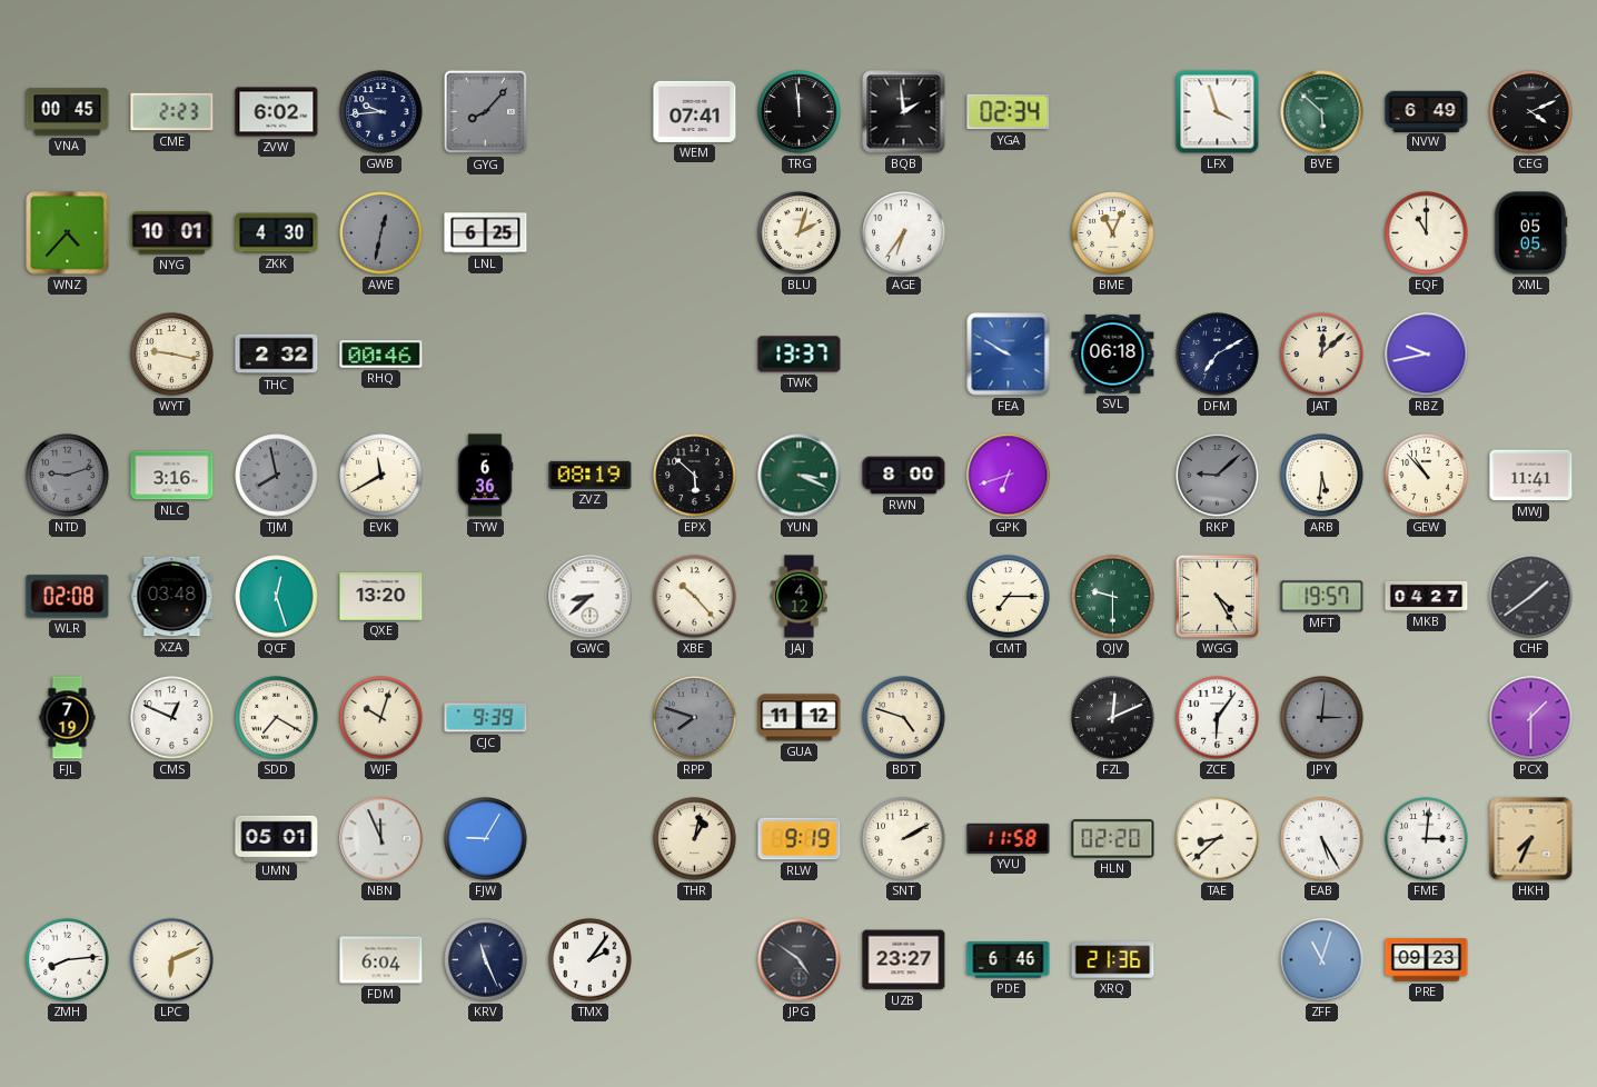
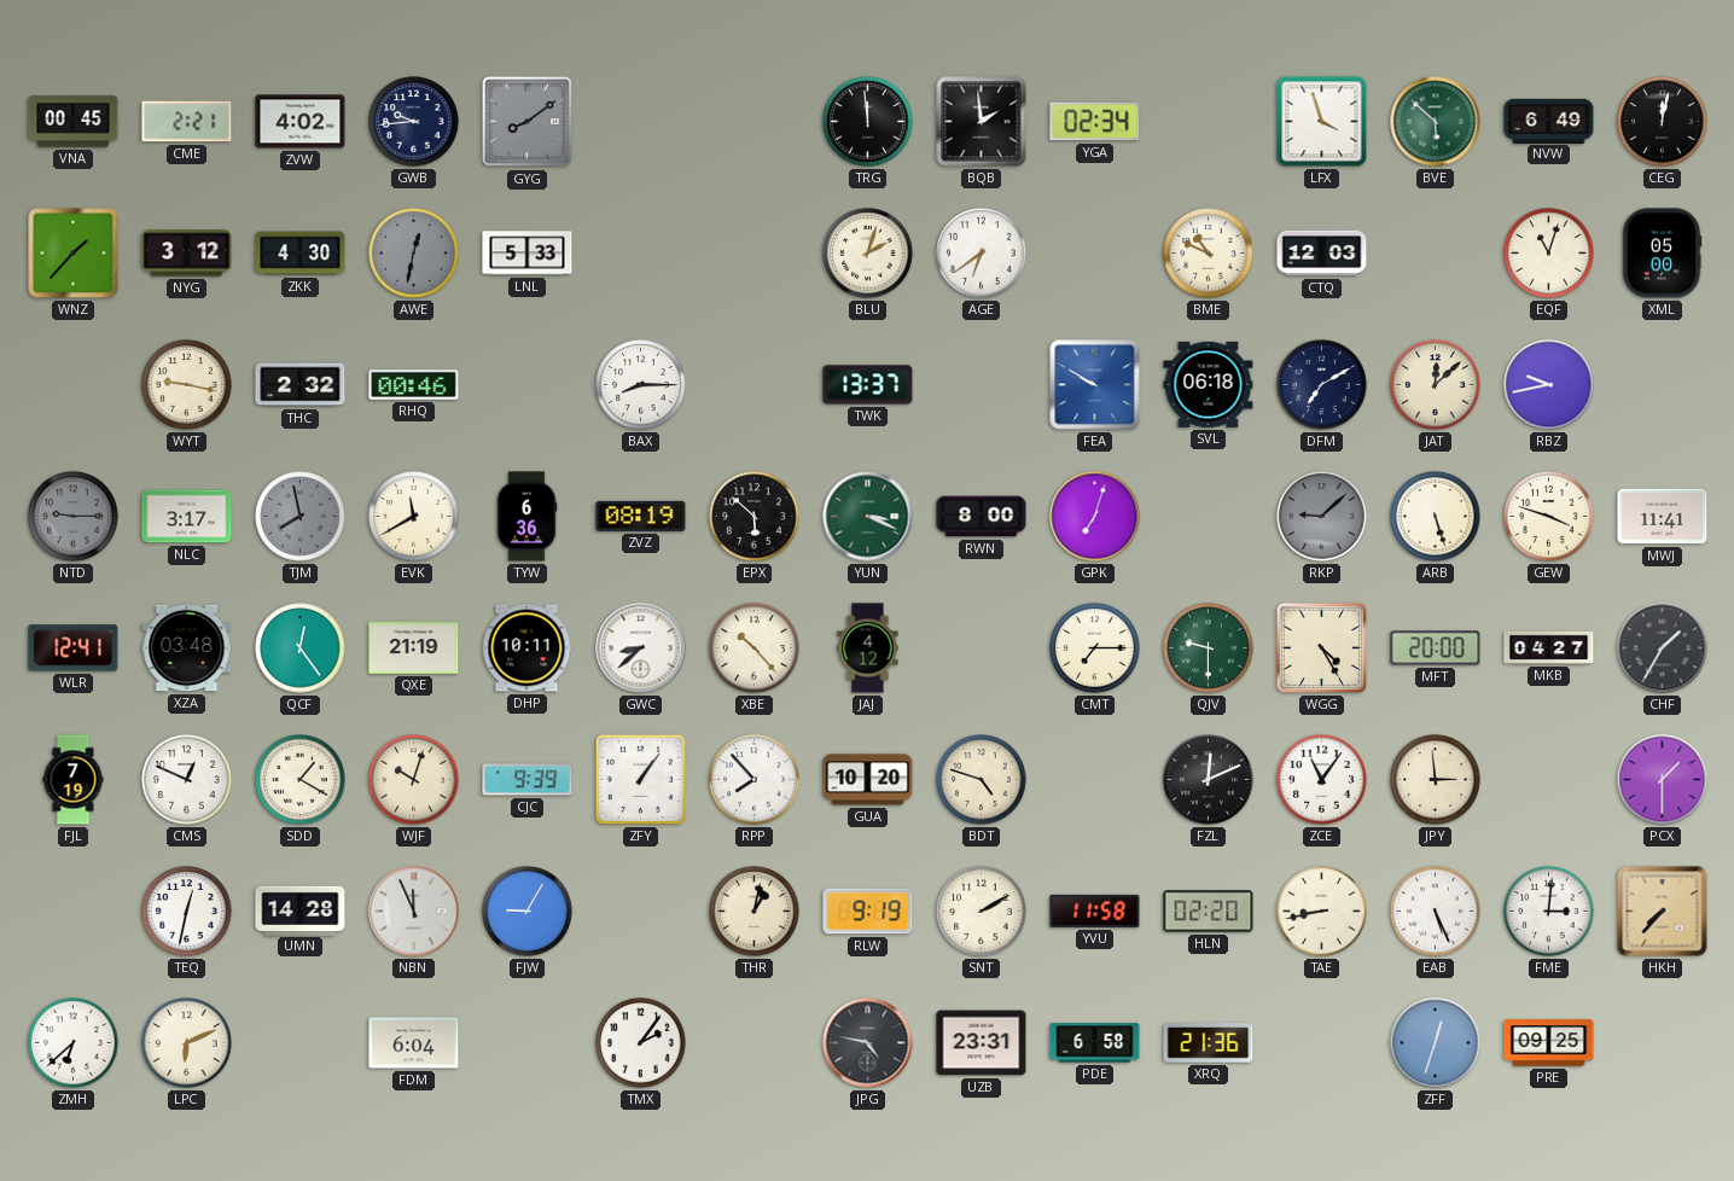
CME: 2:23 -> 2:21 (187, 122)
ZVW: 6:02 -> 4:02 (301, 122)
GYG: 8:07 -> 8:09 (528, 122)
WEM: 07:41 -> none (695, 111)
CEG: 4:11 -> 12:02 (1663, 122)
WNZ: 4:37 -> 1:37 (74, 254)
NYG: 10:01 -> 3:12 (187, 254)
LNL: 6:25 -> 5:33 (528, 254)
AGE: 6:36 -> 6:39 (982, 254)
BME: 11:04 -> 10:49 (1209, 254)
CTQ: none -> 12:03 (1322, 254)
EQF: 11:00 -> 11:03 (1549, 254)
XML: 05:05 -> 05:00 (1662, 254)
BAX: none -> 8:15 (641, 385)
NTD: 9:12 -> 9:15 (74, 517)
NLC: 3:16 -> 3:17 (187, 517)
GPK: 6:42 -> 7:03 (1095, 517)
ARB: 5:31 -> 5:27 (1436, 517)
GEW: 10:53 -> 3:48 (1549, 517)
WLR: 02:08 -> 12:41 (74, 648)
QCF: 12:27 -> 12:24 (301, 648)
QXE: 13:20 -> 21:19 (414, 648)
DHP: none -> 10:11 (526, 648)
MFT: 19:57 -> 20:00 (1436, 648)
CHF: 1:39 -> 1:35 (1663, 648)
SDD: 7:20 -> 1:20 (301, 780)
ZFY: none -> 1:06 (640, 779)
RPP: 7:48 -> 7:53 (755, 780)
RPP dial: grey -> white (755, 780)
GUA: 11:12 -> 10:20 (868, 780)
ZCE: 6:06 -> 11:06 (1322, 780)
JPY: 3:01 -> 2:59 (1436, 780)
JPY dial: grey -> cream (1436, 780)
TEQ: none -> 12:32 (187, 912)
UMN: 05:01 -> 14:28 (301, 911)
TAE: 8:38 -> 8:43 (1322, 912)
EAB: 5:25 -> 5:26 (1436, 912)
HKH: 7:34 -> 7:37 (1663, 912)
ZMH: 8:14 -> 6:38 (74, 1043)
KRV: 11:26 -> none (486, 960)
JPG: 4:51 -> 4:47 (868, 1043)
UZB: 23:27 -> 23:31 (982, 1043)
PDE: 6:46 -> 6:58 (1095, 1043)
ZFF: 11:03 -> 12:33 (1436, 1043)
PRE: 09:23 -> 09:25 (1549, 1043)
